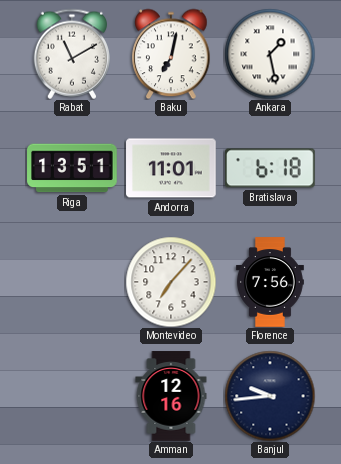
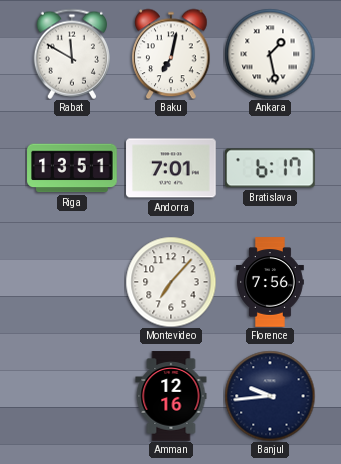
Rabat: 11:10 -> 11:50 (71, 54)
Andorra: 11:01 -> 7:01 (171, 168)
Bratislava: 6:18 -> 6:17 (271, 168)
